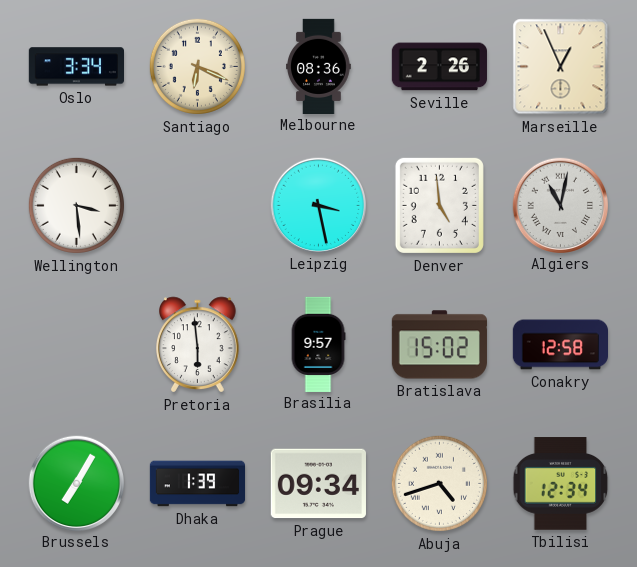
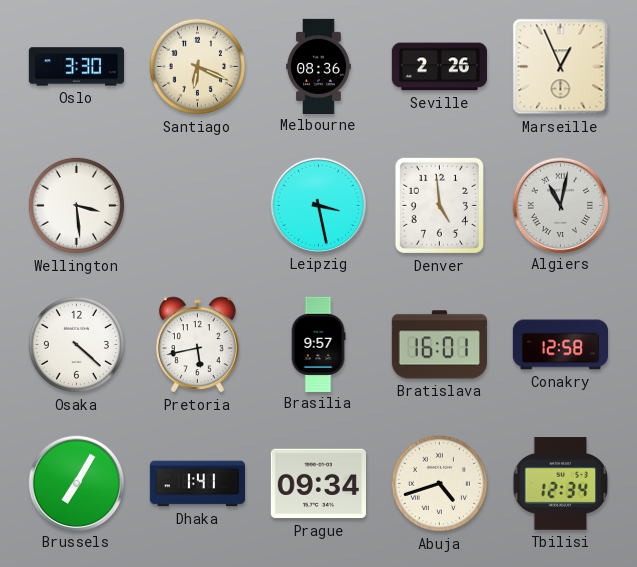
Oslo: 3:34 -> 3:30 (76, 67)
Osaka: none -> 4:22 (76, 344)
Pretoria: 5:59 -> 5:43 (198, 345)
Bratislava: 15:02 -> 16:01 (439, 345)
Dhaka: 1:39 -> 1:41 (198, 484)
